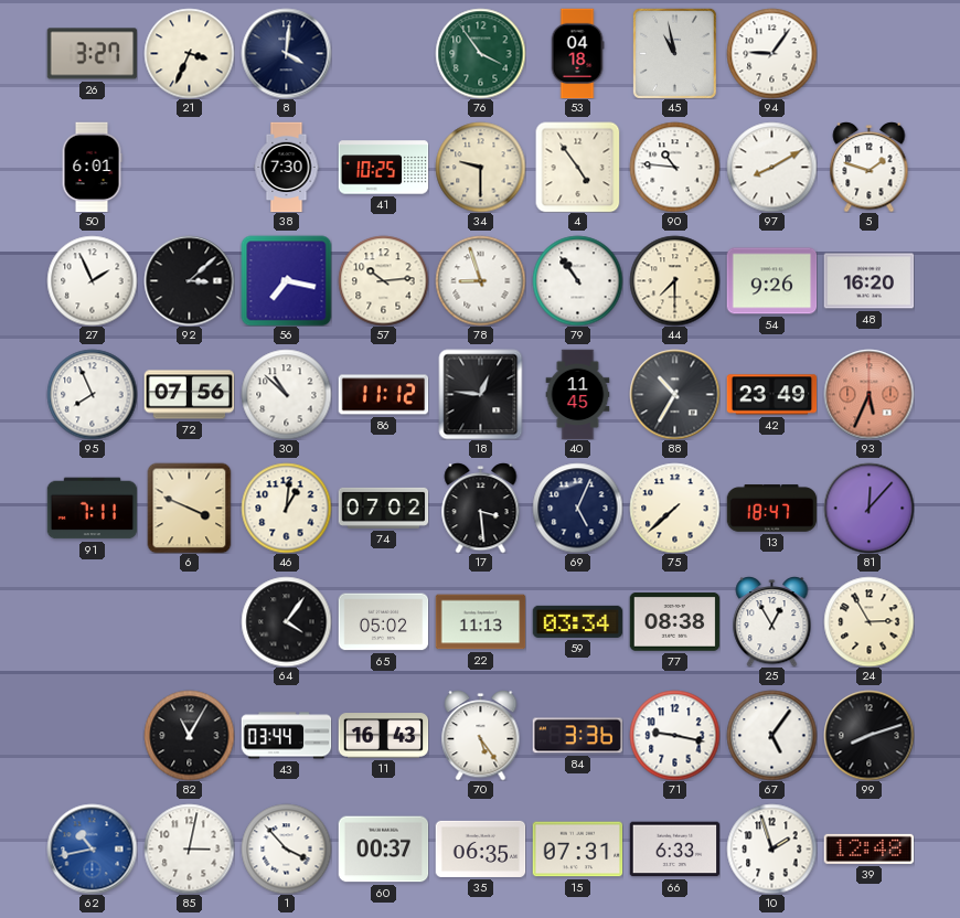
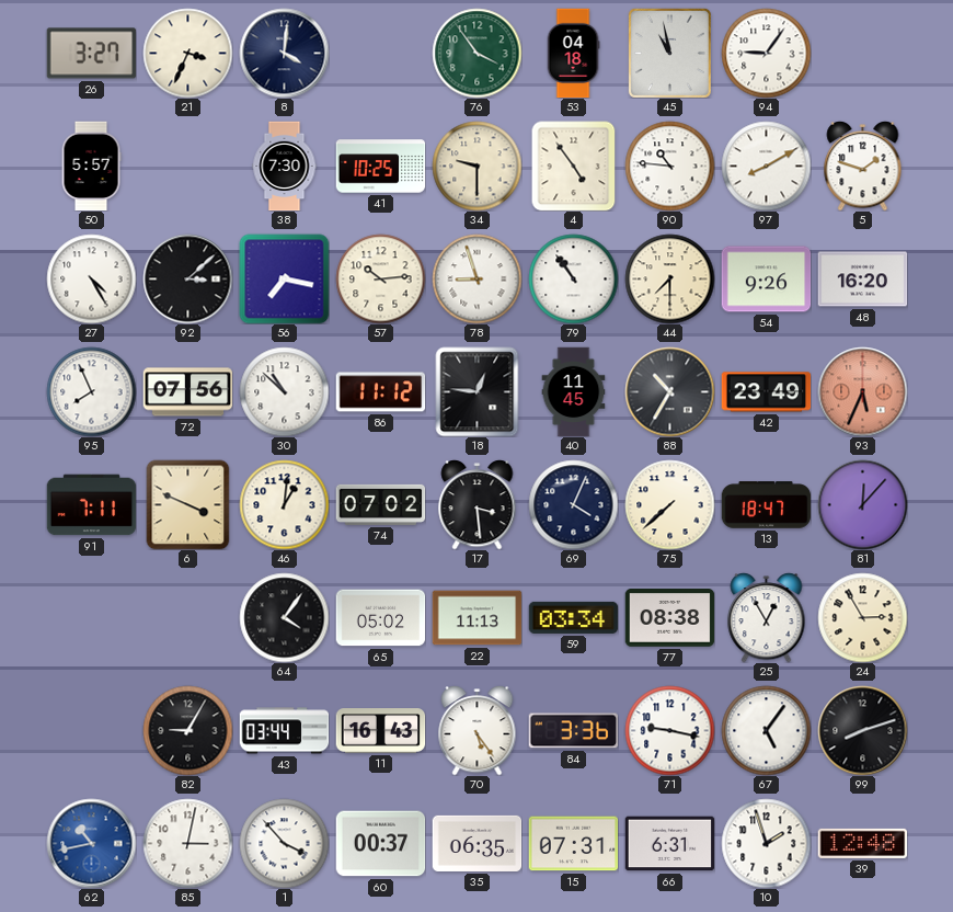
50: 6:01 -> 5:57 (91, 166)
27: 1:56 -> 4:25 (91, 278)
69: 5:04 -> 4:04 (573, 504)
82: 11:05 -> 9:05 (187, 730)
66: 6:33 -> 6:31 (669, 844)
